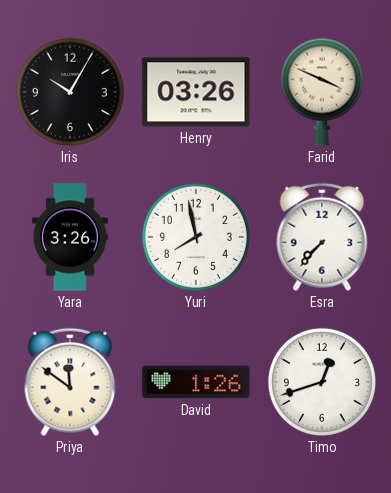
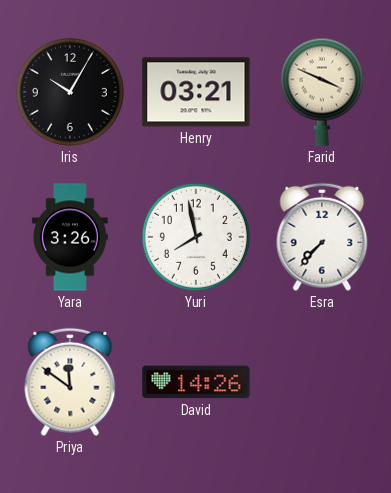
Henry: 03:26 -> 03:21 (196, 92)
David: 1:26 -> 14:26 (196, 382)
Timo: 12:42 -> none (322, 382)
